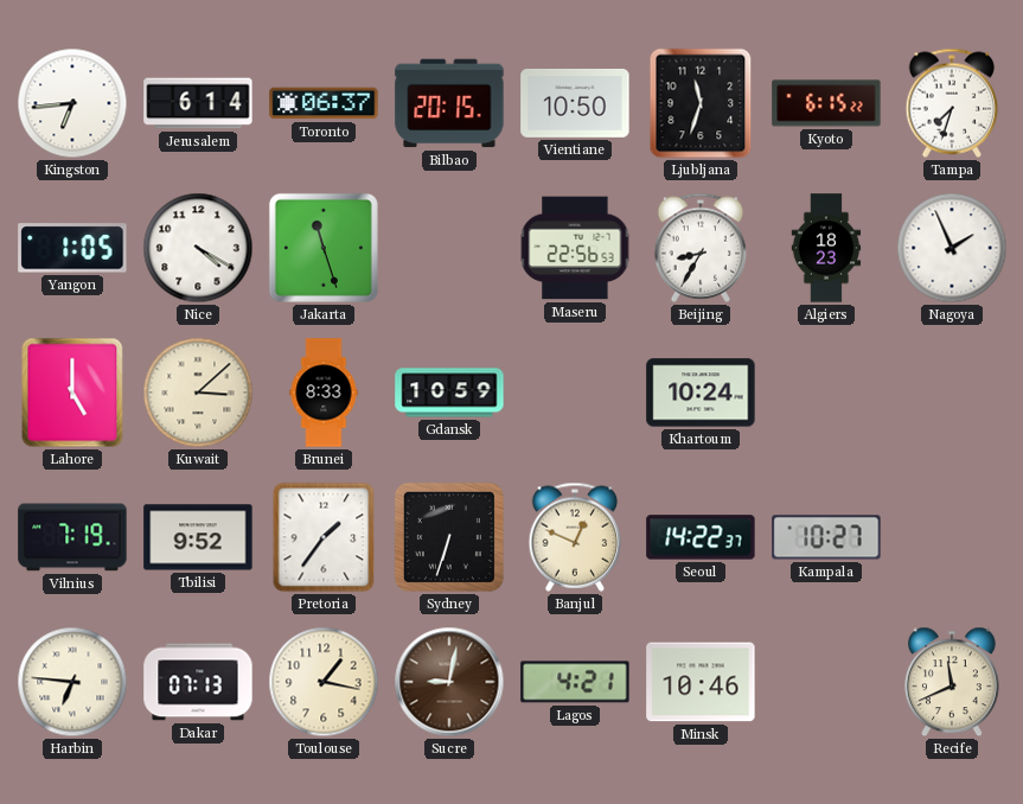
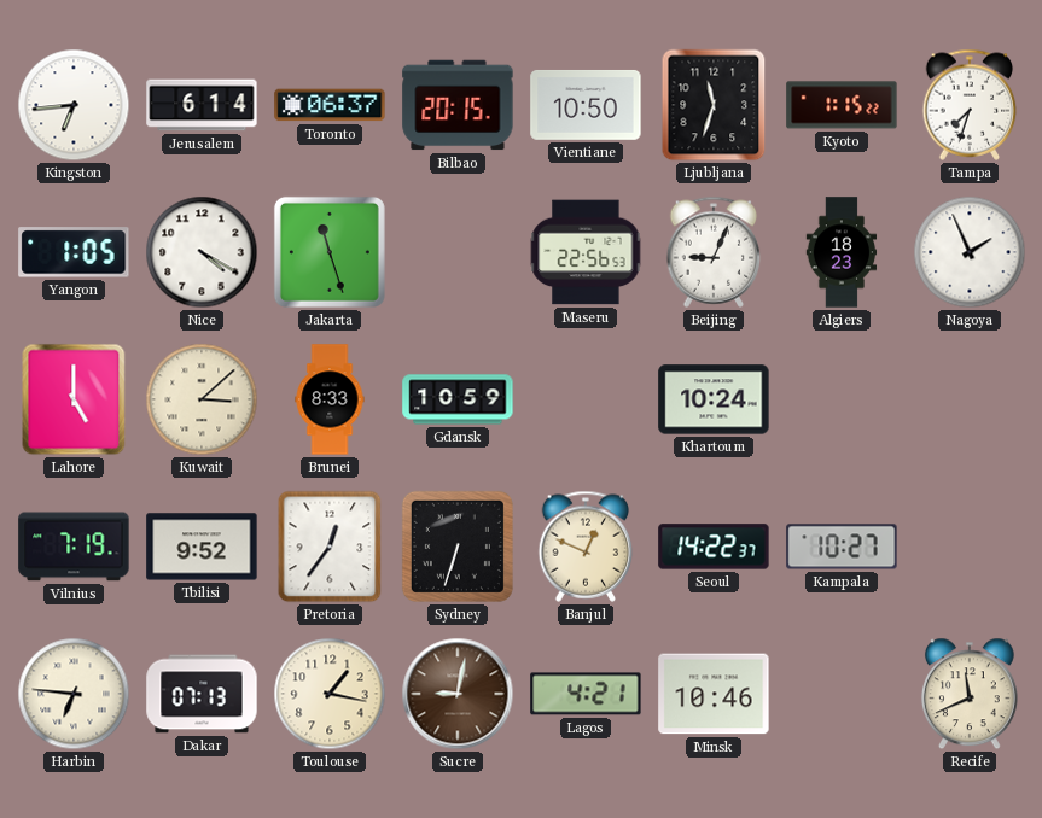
Kyoto: 6:15 -> 1:15 (842, 105)
Beijing: 8:35 -> 9:04 (714, 252)
Pretoria: 1:36 -> 12:36 (330, 547)
